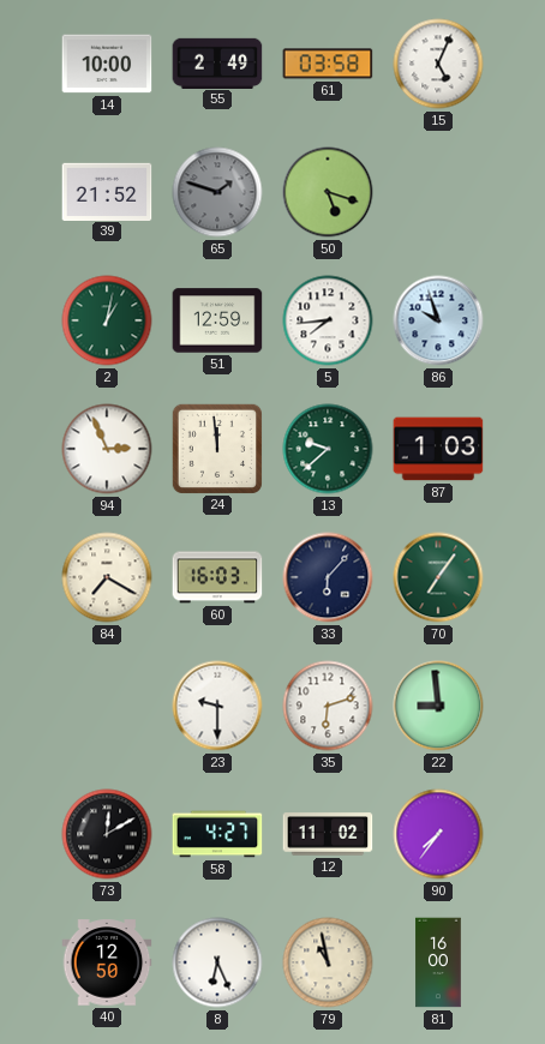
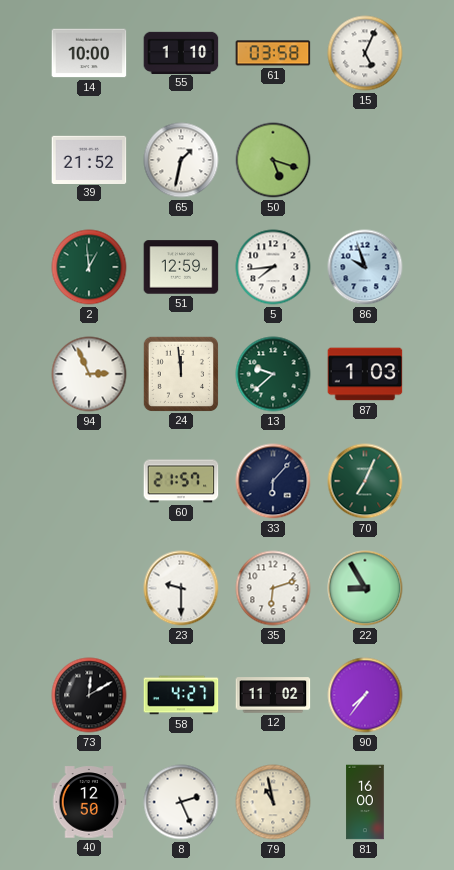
55: 2:49 -> 1:10 (181, 52)
65: 1:48 -> 1:32 (181, 160)
65 dial: grey -> white (181, 160)
2: 1:02 -> 12:59 (89, 267)
84: 7:20 -> none (107, 577)
60: 16:03 -> 21:57 (181, 481)
70: 7:06 -> 7:04 (365, 481)
22: 8:59 -> 8:55 (365, 588)
8: 6:26 -> 2:26 (181, 802)
